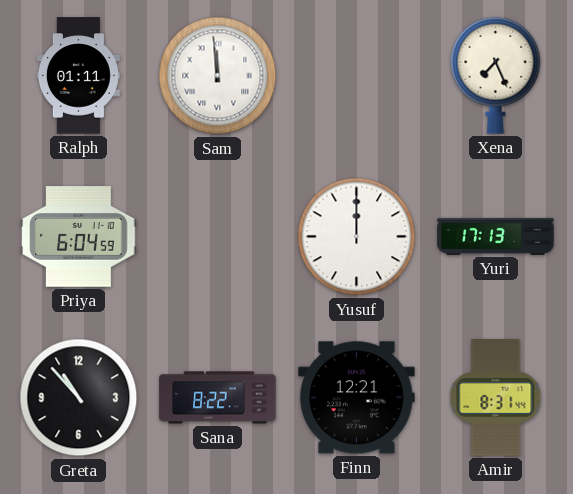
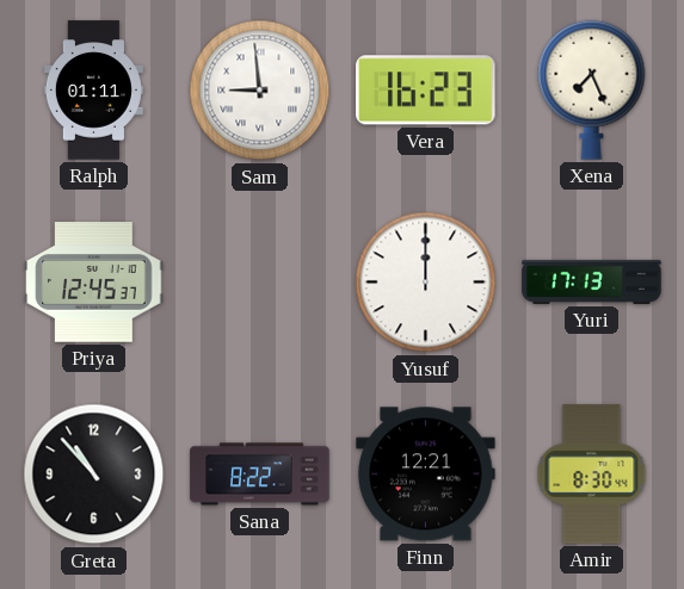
Sam: 11:59 -> 8:59 (260, 91)
Vera: none -> 16:23 (426, 91)
Priya: 6:04 -> 12:45 (94, 283)
Amir: 8:31 -> 8:30 (592, 475)
